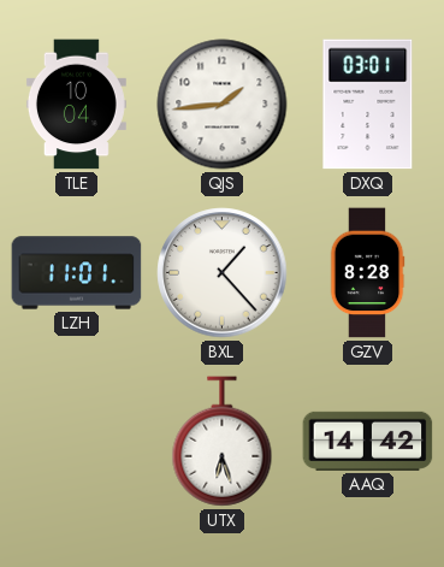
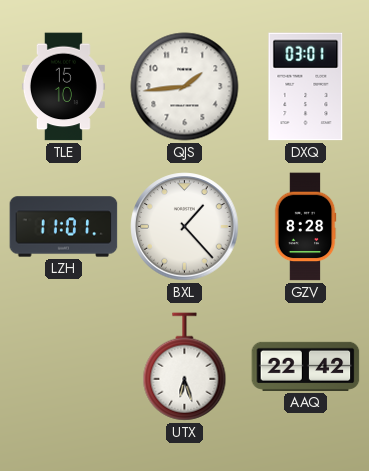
TLE: 10:04 -> 15:10 (63, 87)
AAQ: 14:42 -> 22:42 (306, 366)
